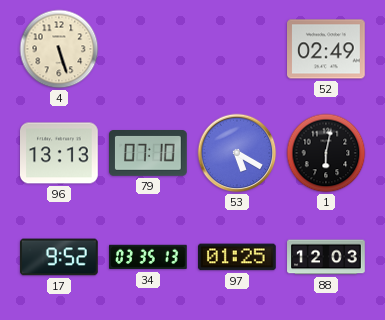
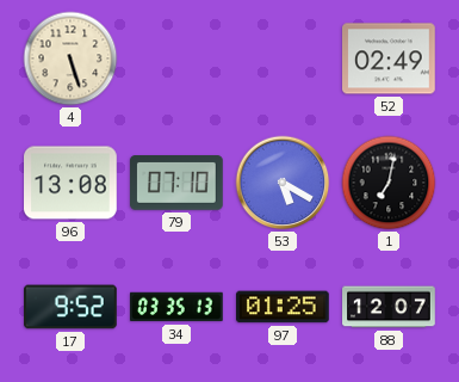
96: 13:13 -> 13:08 (70, 183)
1: 6:02 -> 7:02 (389, 183)
88: 12:03 -> 12:07 (389, 307)
